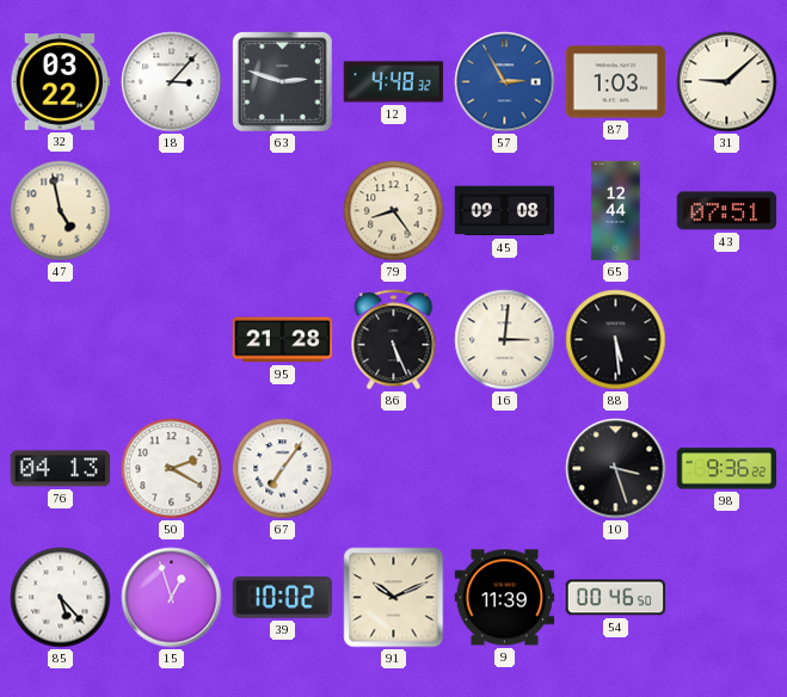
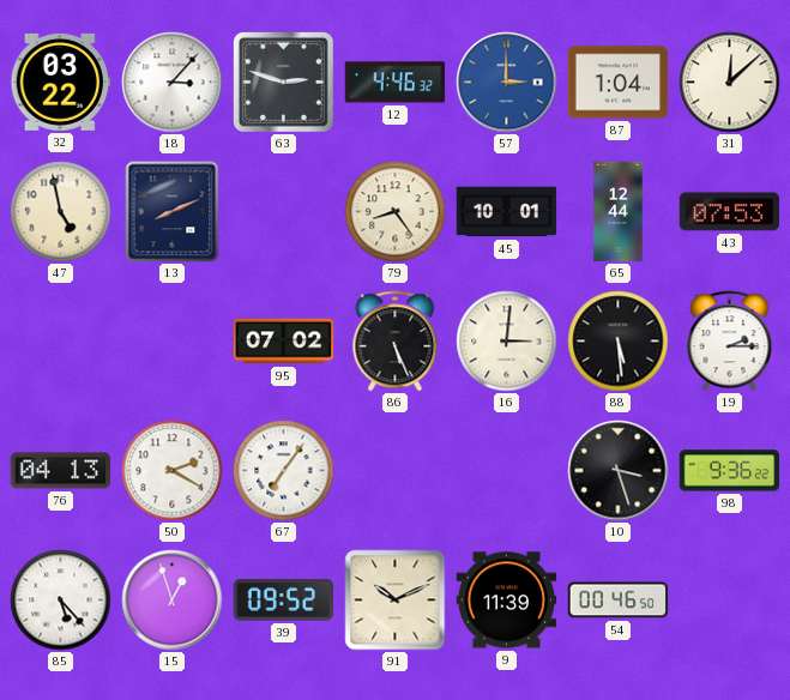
12: 4:48 -> 4:46 (396, 83)
57: 2:55 -> 3:00 (507, 83)
87: 1:03 -> 1:04 (619, 83)
31: 9:08 -> 12:08 (730, 83)
13: none -> 8:11 (173, 212)
45: 09:08 -> 10:01 (507, 212)
43: 07:51 -> 07:53 (730, 212)
95: 21:28 -> 07:02 (284, 342)
19: none -> 2:15 (730, 342)
39: 10:02 -> 09:52 (284, 601)
